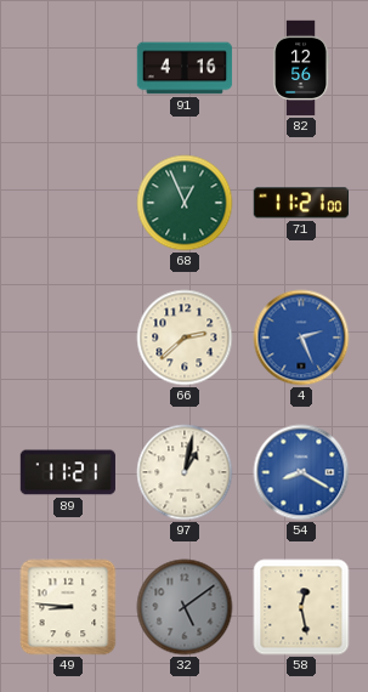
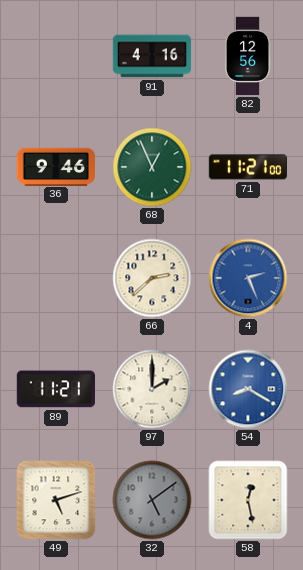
36: none -> 9:46 (56, 166)
97: 1:02 -> 2:00 (152, 389)
49: 8:46 -> 5:12 (56, 500)
